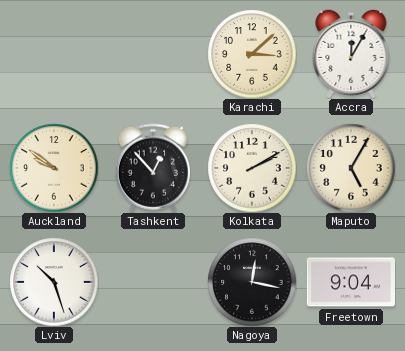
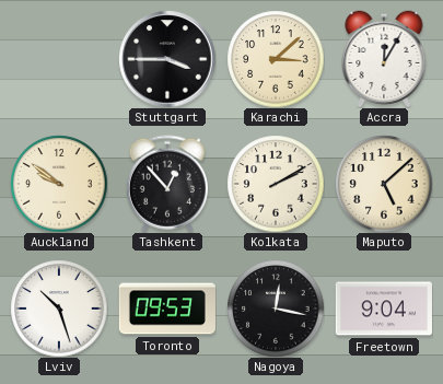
Stuttgart: none -> 3:45 (167, 59)
Maputo: 5:05 -> 5:08 (384, 184)
Toronto: none -> 09:53 (167, 309)
